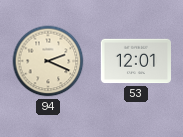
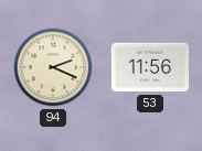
53: 12:01 -> 11:56 (149, 67)
